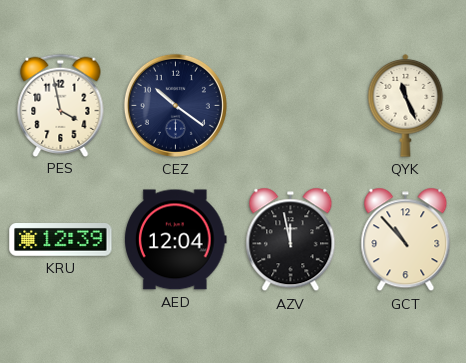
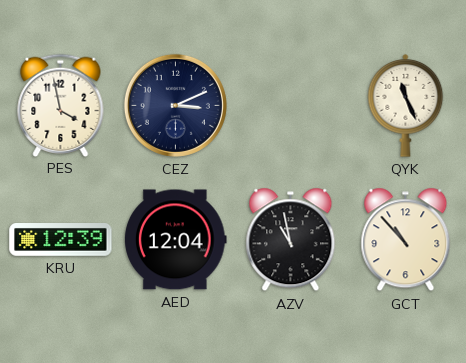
CEZ: 10:21 -> 3:11 (175, 105)
AZV: 11:58 -> 10:58 (291, 240)
